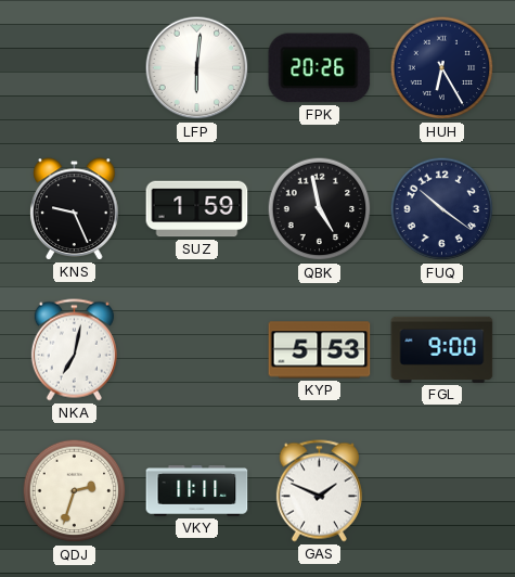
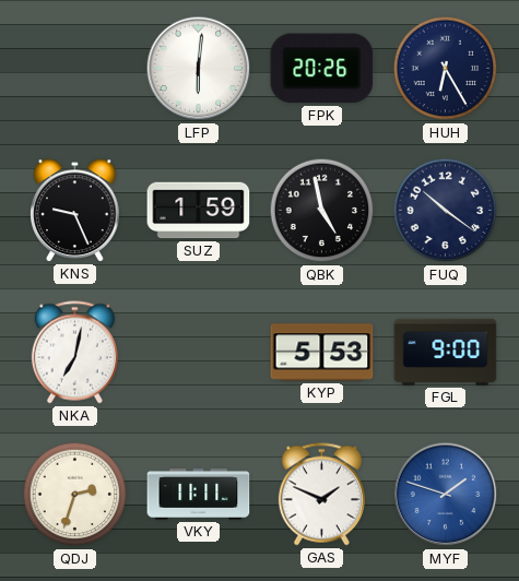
MYF: none -> 1:48 (446, 495)
